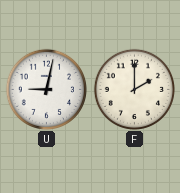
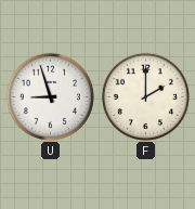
U: 9:02 -> 8:57 (50, 96)
